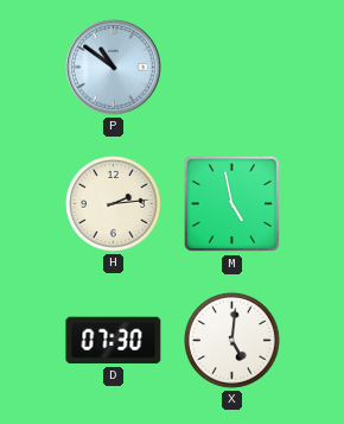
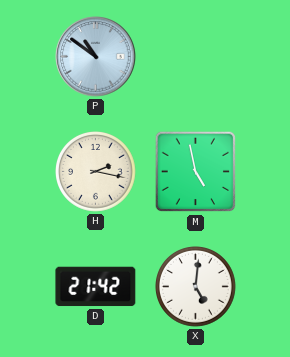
H: 2:14 -> 2:17 (96, 172)
D: 07:30 -> 21:42 (96, 287)
